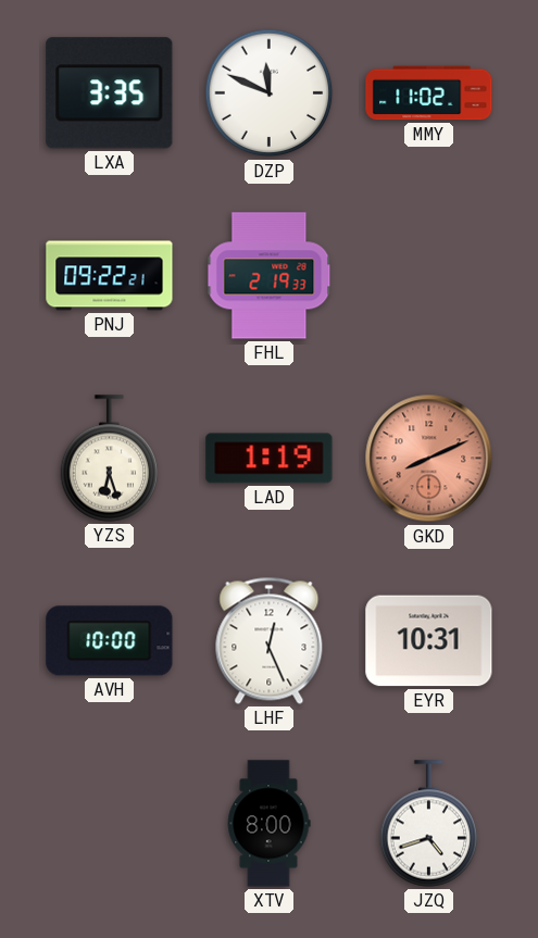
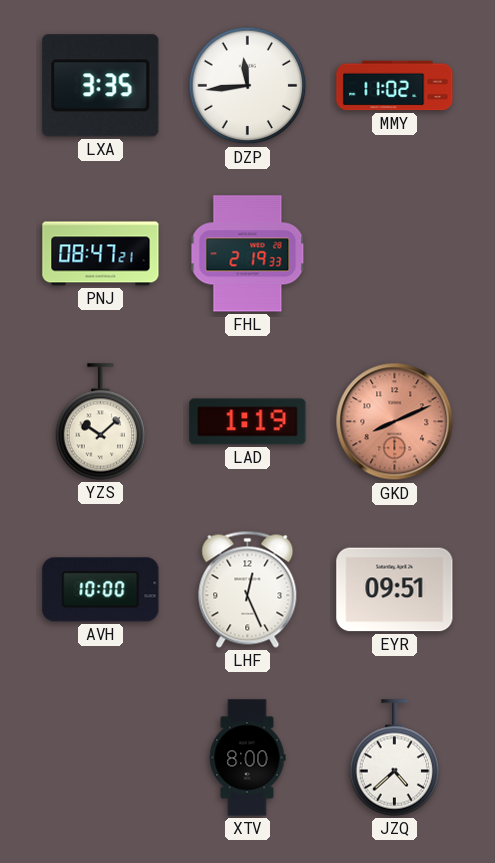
DZP: 11:49 -> 11:44 (248, 86)
PNJ: 09:22 -> 08:47 (101, 254)
YZS: 6:27 -> 10:08 (101, 422)
EYR: 10:31 -> 09:51 (395, 590)
JZQ: 4:42 -> 4:38 (395, 758)
